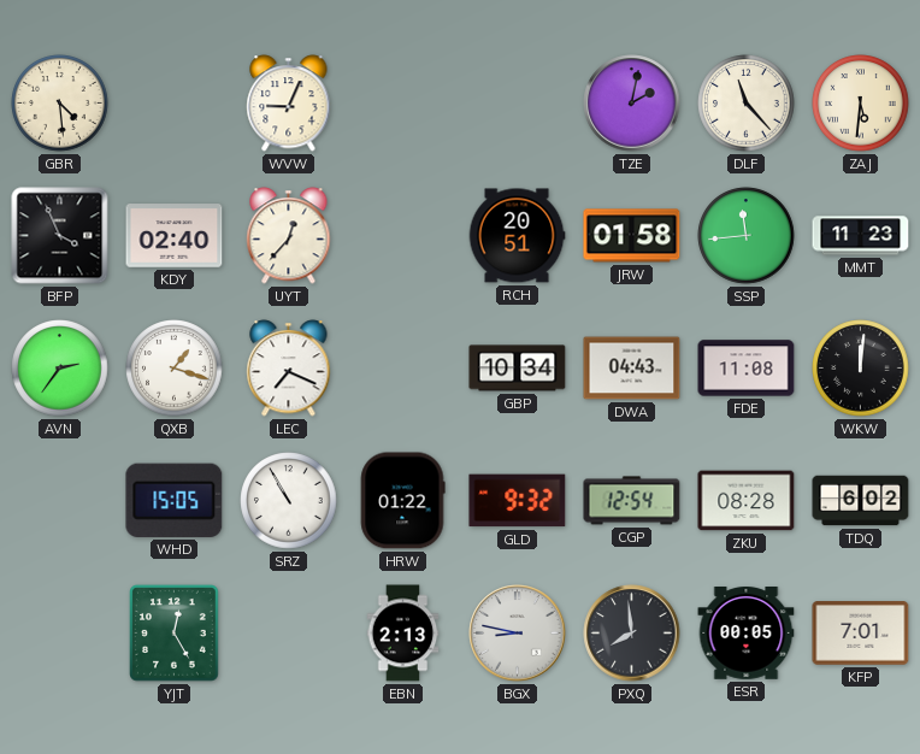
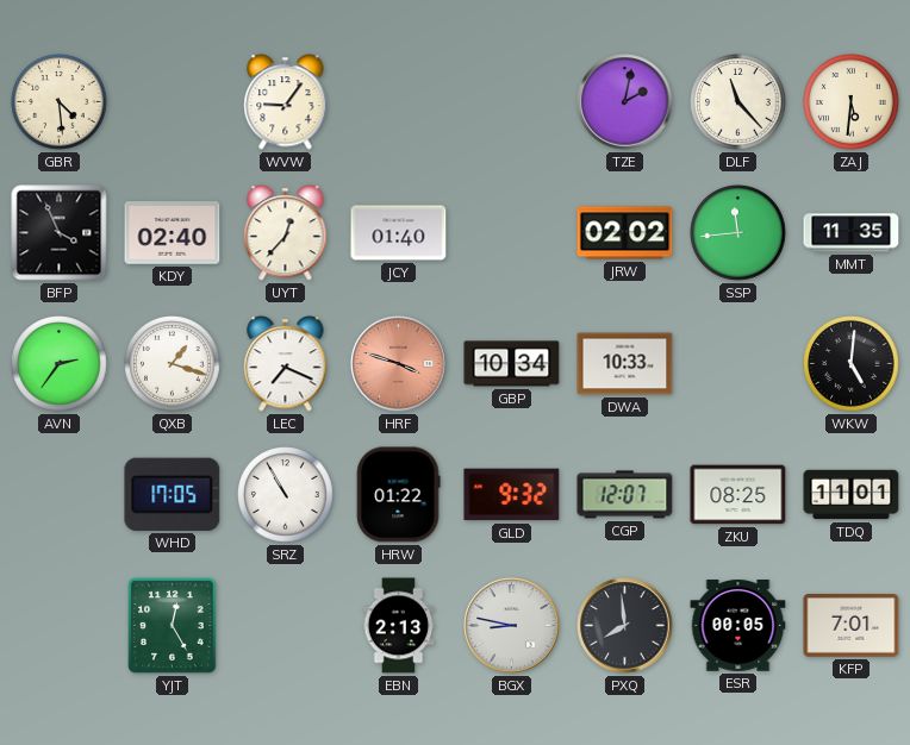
WVW: 9:04 -> 9:06 (286, 102)
JCY: none -> 01:40 (399, 233)
RCH: 20:51 -> none (517, 236)
JRW: 01:58 -> 02:02 (625, 233)
MMT: 11:23 -> 11:35 (852, 233)
HRF: none -> 3:48 (399, 364)
DWA: 04:43 -> 10:33 (625, 364)
FDE: 11:08 -> none (747, 369)
WKW: 12:01 -> 5:01 (852, 364)
WHD: 15:05 -> 17:05 (173, 494)
CGP: 12:54 -> 12:07 (625, 495)
ZKU: 08:28 -> 08:25 (738, 495)
TDQ: 6:02 -> 11:01 (852, 495)
